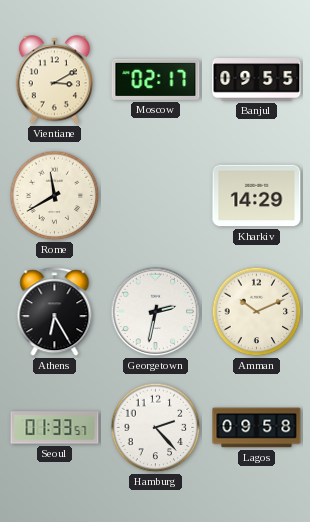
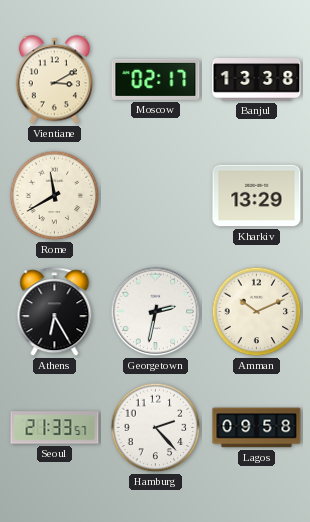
Banjul: 09:55 -> 13:38 (257, 80)
Kharkiv: 14:29 -> 13:29 (257, 196)
Seoul: 01:33 -> 21:33 (55, 428)
